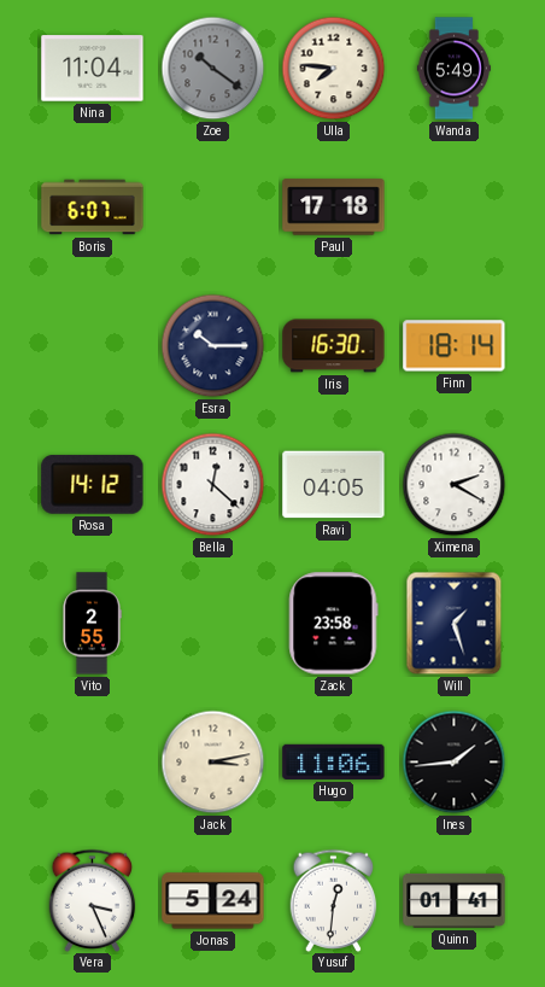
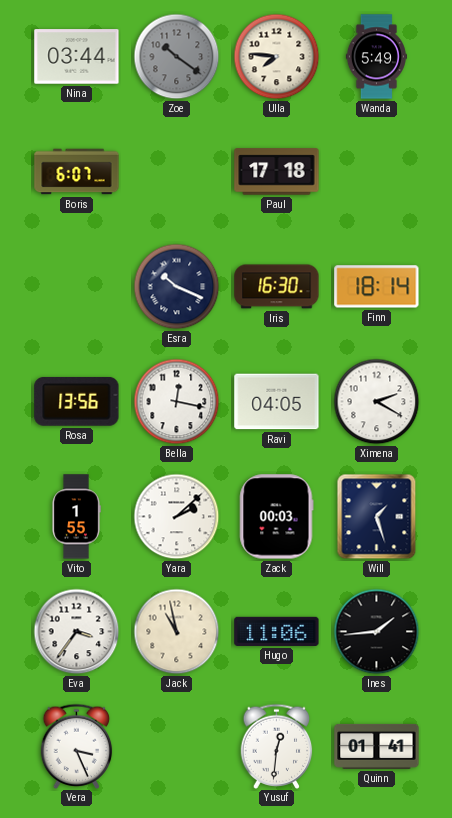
Nina: 11:04 -> 03:44 (77, 57)
Esra: 10:15 -> 10:19 (177, 287)
Rosa: 14:12 -> 13:56 (77, 401)
Bella: 12:22 -> 12:17 (177, 402)
Vito: 2:55 -> 1:55 (76, 517)
Yara: none -> 2:08 (177, 517)
Zack: 23:58 -> 00:03 (277, 517)
Eva: none -> 3:36 (77, 632)
Jack: 3:13 -> 10:58 (177, 632)
Jonas: 5:24 -> none (213, 901)
